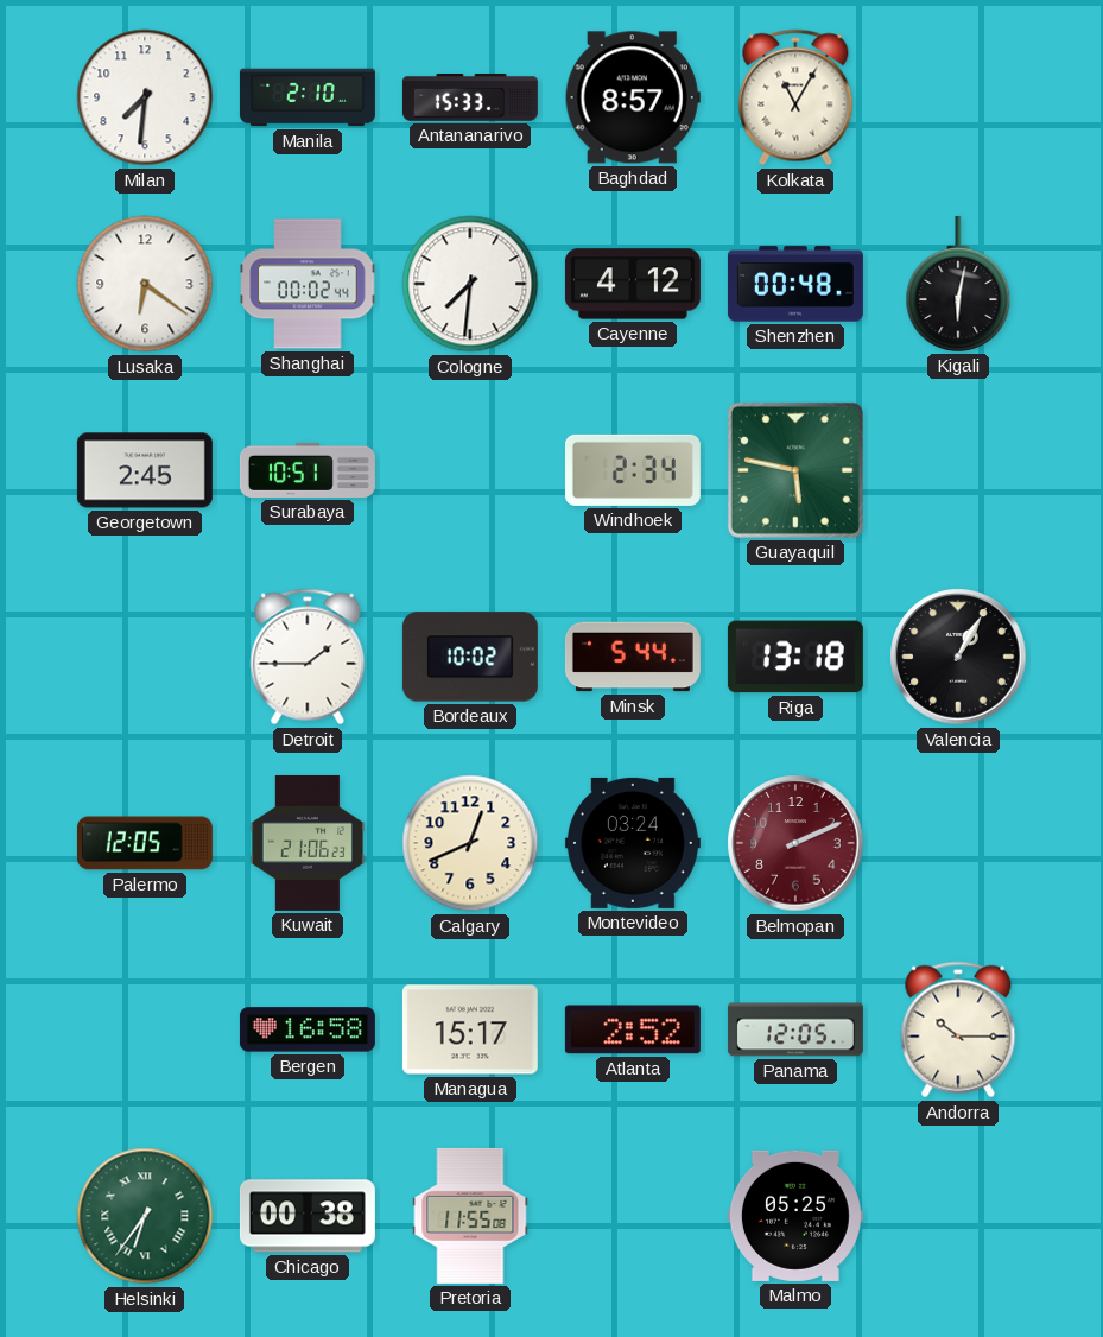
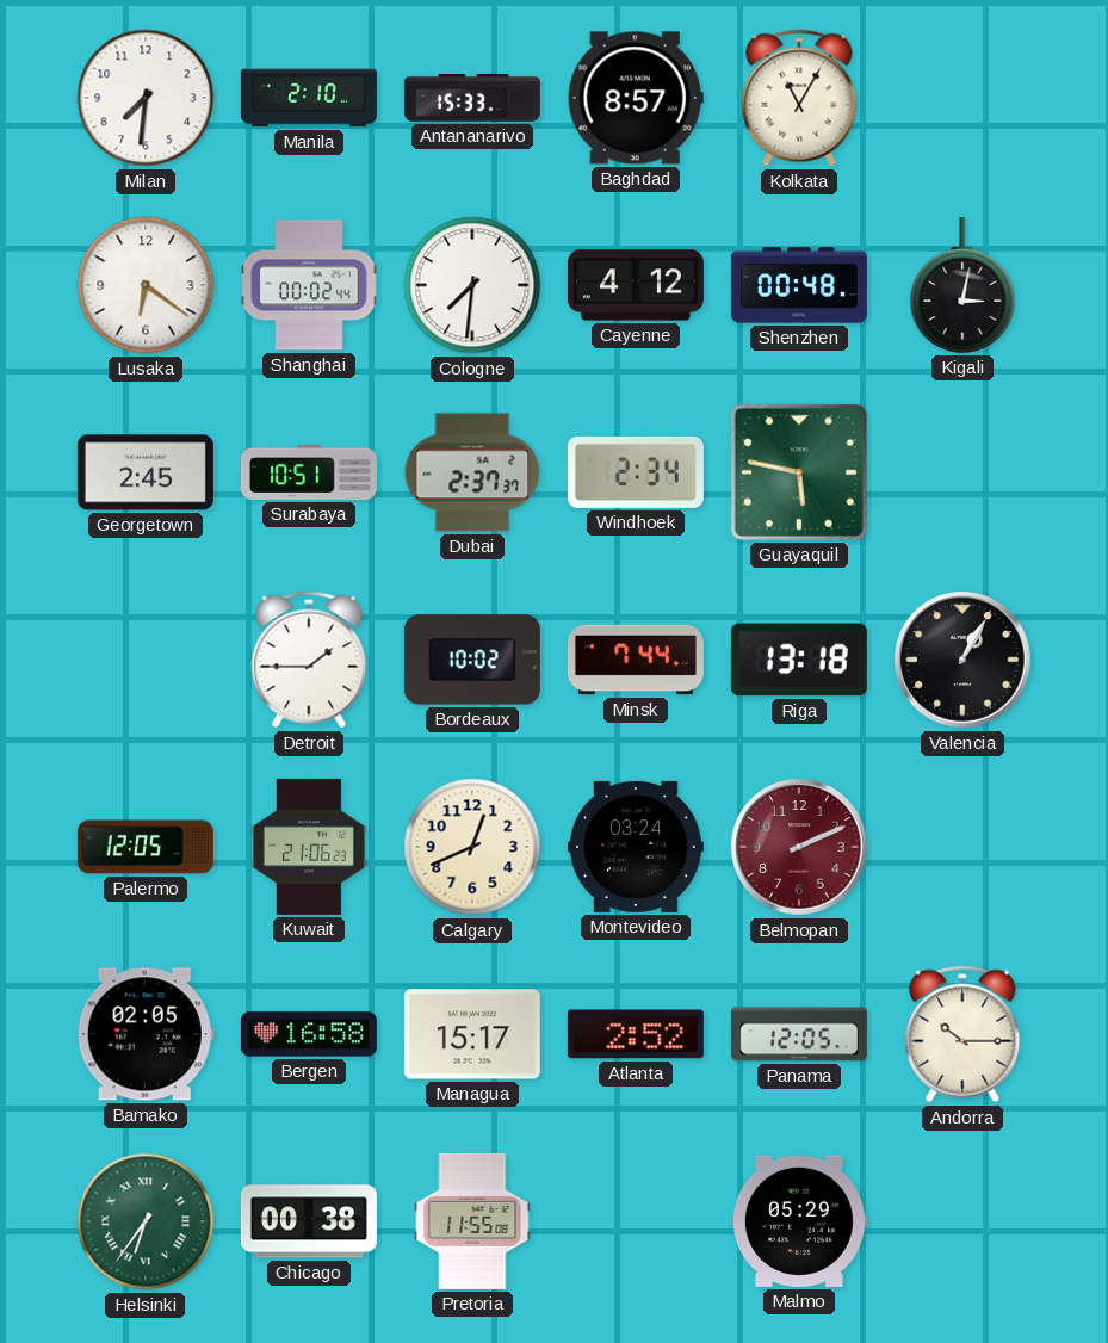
Kigali: 6:02 -> 3:02 (962, 285)
Dubai: none -> 2:37 (472, 472)
Minsk: 5:44 -> 7:44 (636, 660)
Bamako: none -> 02:05 (146, 1034)
Malmo: 05:25 -> 05:29 (799, 1221)
